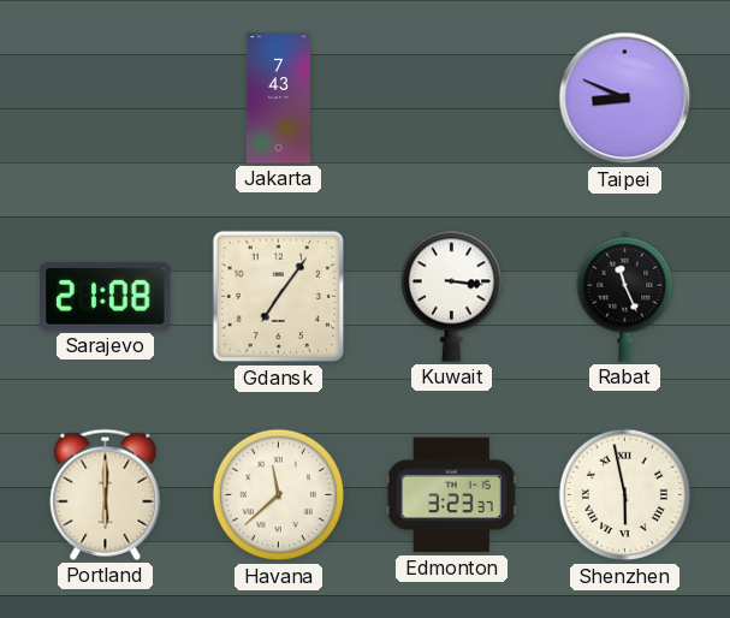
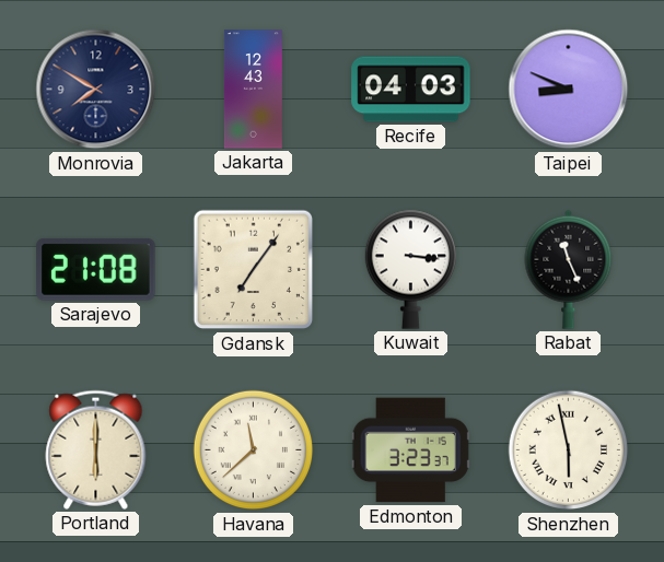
Monrovia: none -> 7:50 (96, 90)
Jakarta: 7:43 -> 12:43 (253, 90)
Recife: none -> 04:03 (411, 90)
